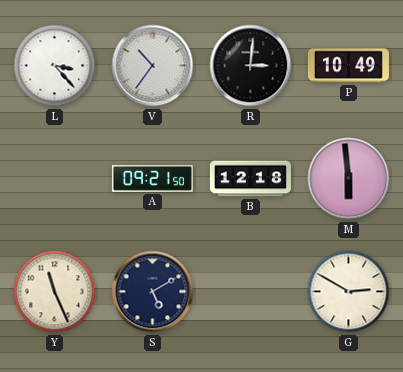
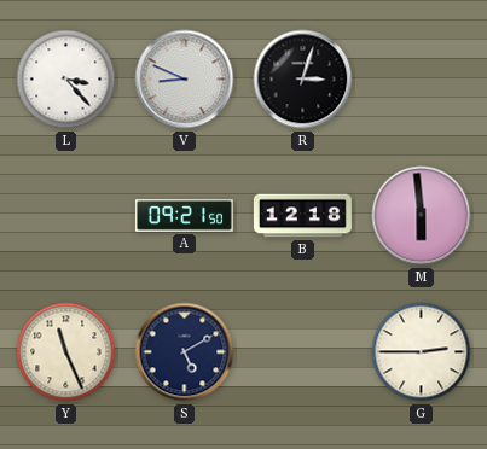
V: 10:36 -> 8:49 (185, 80)
R: 3:01 -> 3:03 (303, 80)
P: 10:49 -> none (348, 66)
G: 2:50 -> 2:45 (422, 352)
